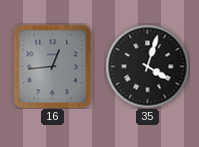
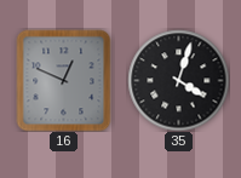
16: 12:44 -> 12:49 (64, 80)
